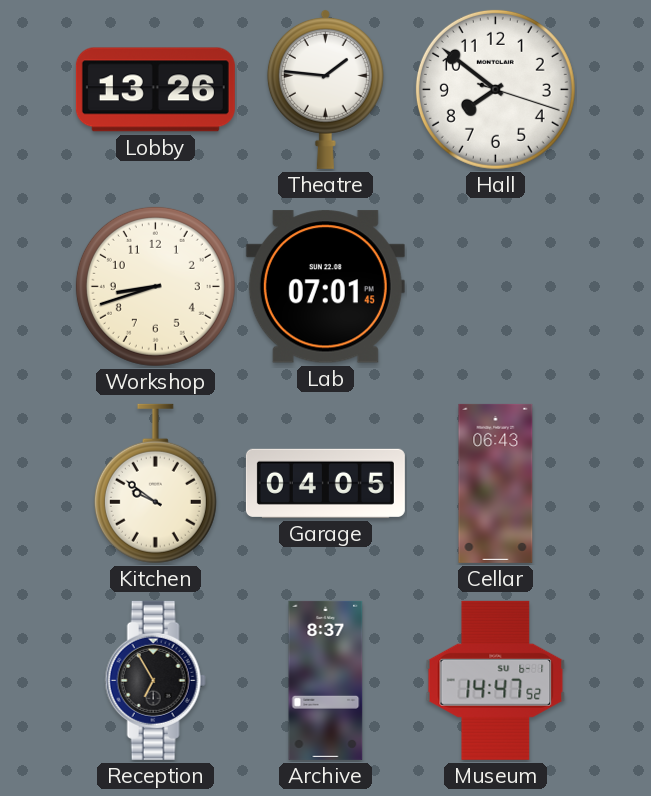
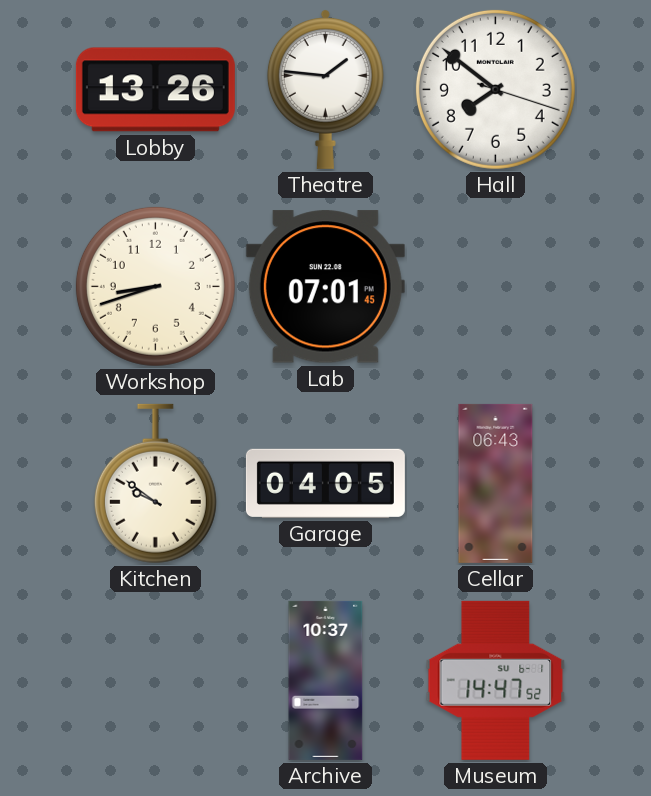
Reception: 6:55 -> none (155, 680)
Archive: 8:37 -> 10:37 (326, 680)
